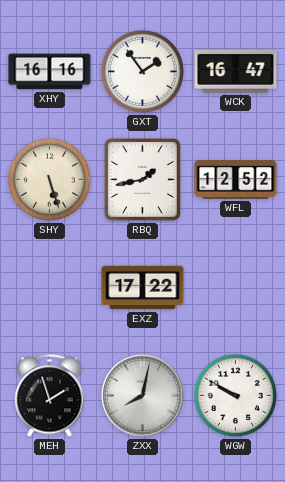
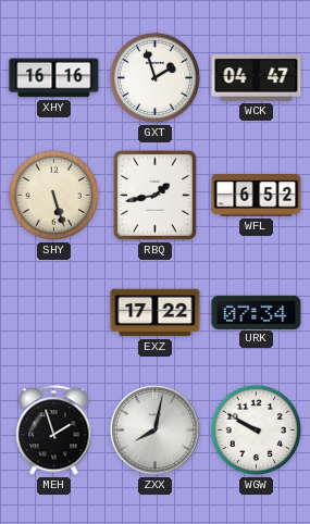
GXT: 1:54 -> 1:57 (154, 77)
WCK: 16:47 -> 04:47 (257, 77)
WFL: 12:52 -> 6:52 (257, 196)
URK: none -> 07:34 (257, 312)
